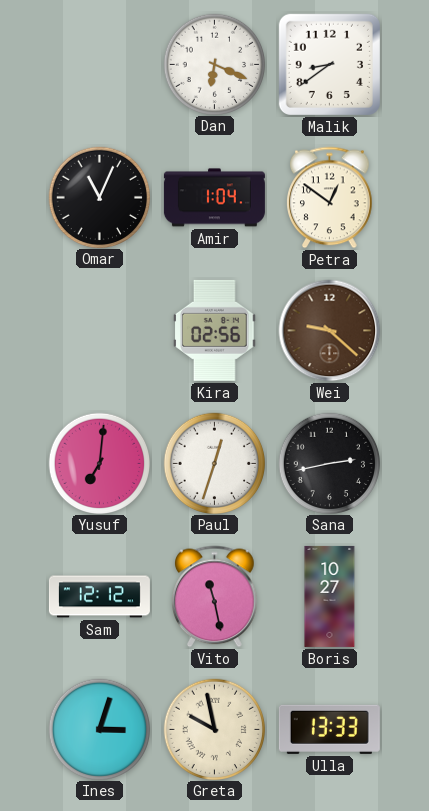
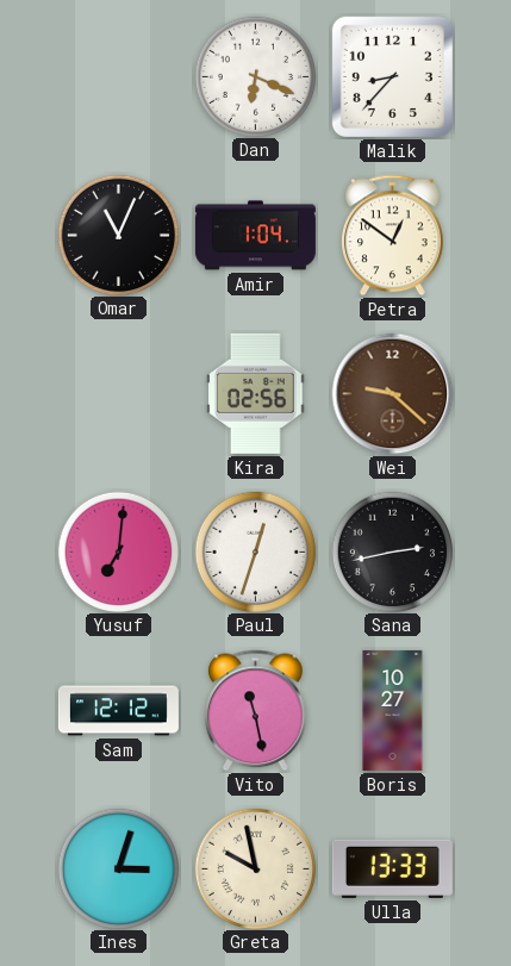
Malik: 8:39 -> 8:37 (392, 76)
